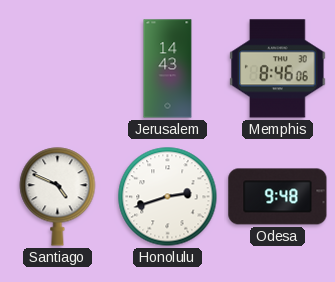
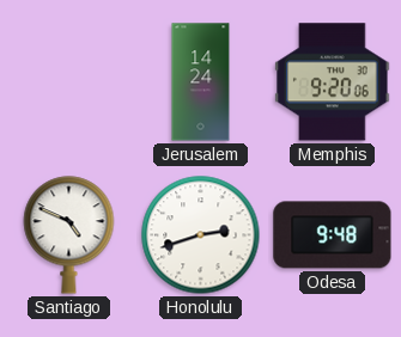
Jerusalem: 14:43 -> 14:24 (201, 82)
Memphis: 8:46 -> 9:20 (333, 82)
